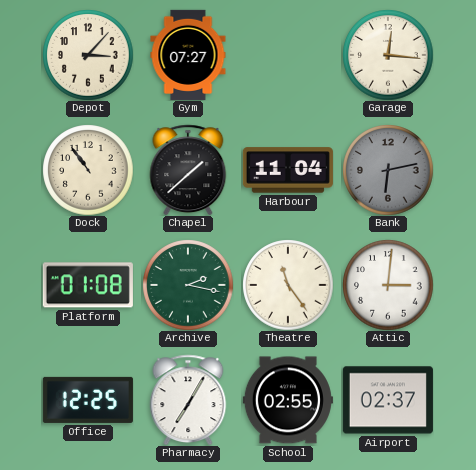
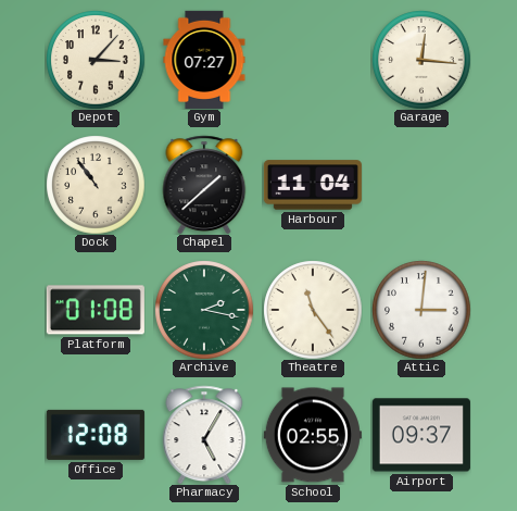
Bank: 6:13 -> none (388, 170)
Office: 12:25 -> 12:08 (96, 435)
Pharmacy: 7:05 -> 5:05 (204, 435)
Airport: 02:37 -> 09:37 (421, 435)
